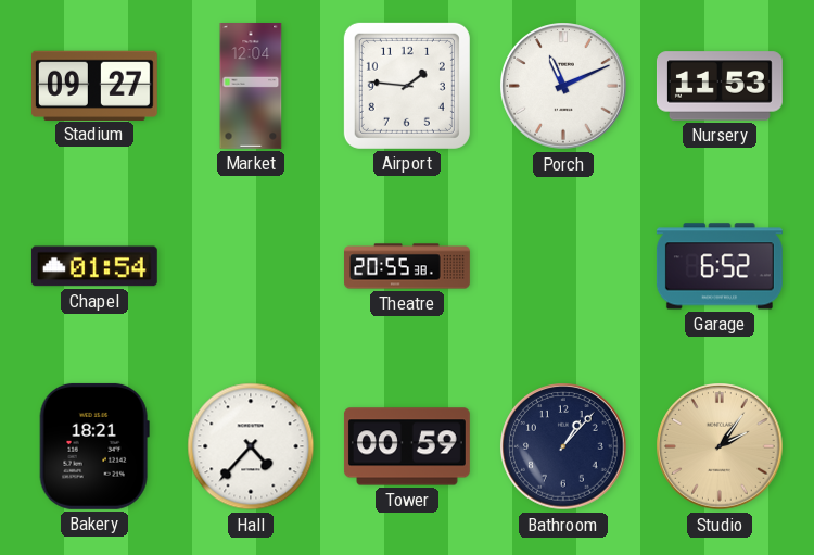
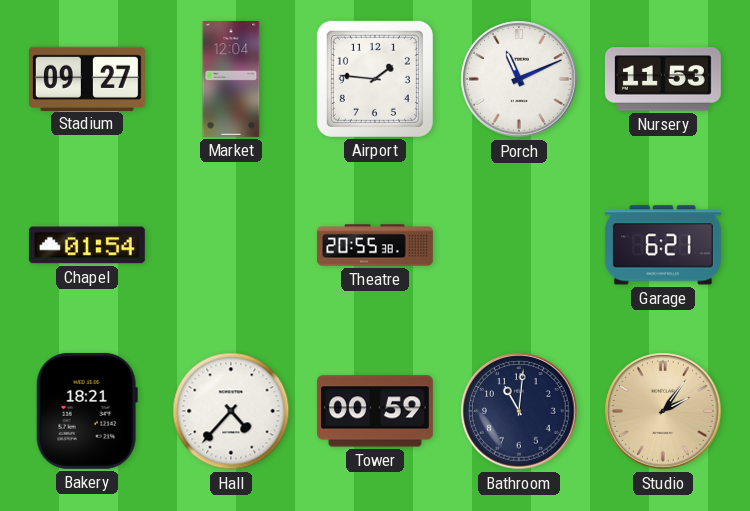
Garage: 6:52 -> 6:21 (663, 245)
Bathroom: 1:07 -> 11:01 (519, 411)
